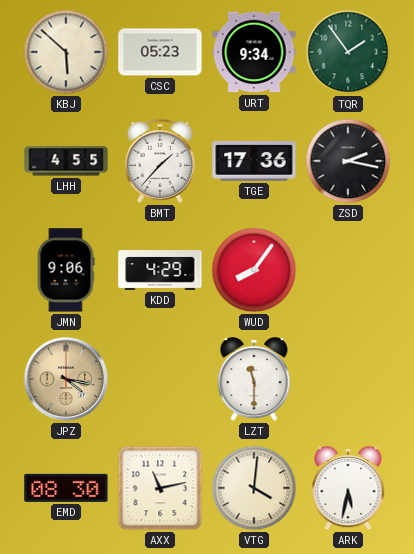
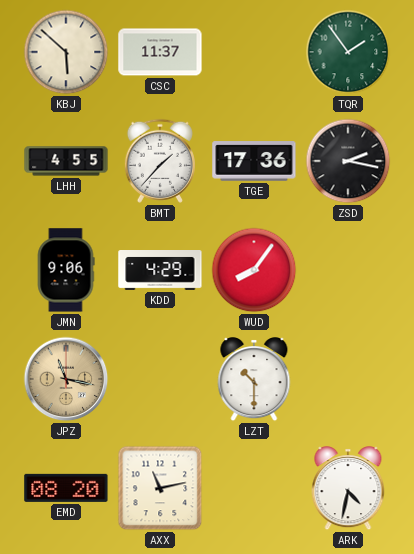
CSC: 05:23 -> 11:37 (160, 52)
URT: 9:34 -> none (254, 52)
JPZ: 4:17 -> 11:17 (66, 379)
LZT: 11:30 -> 10:30 (254, 380)
EMD: 08:30 -> 08:20 (66, 488)
VTG: 4:01 -> none (254, 488)
ARK: 5:32 -> 4:32 (348, 489)
